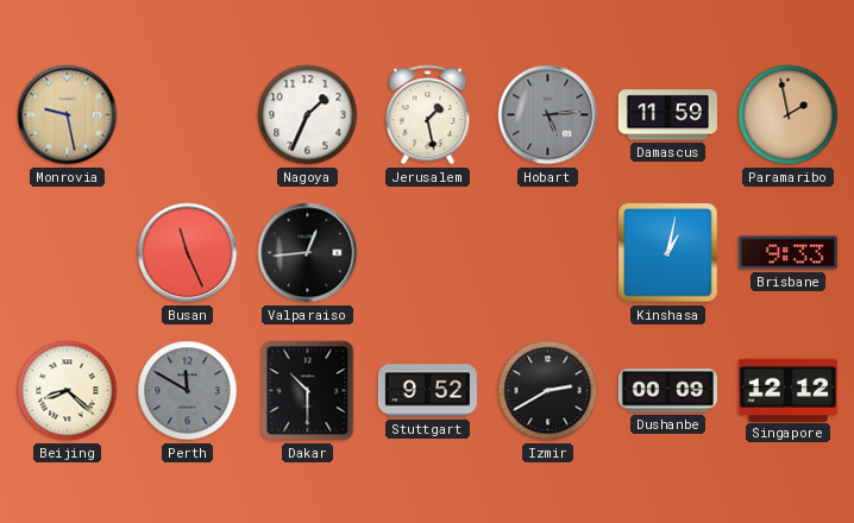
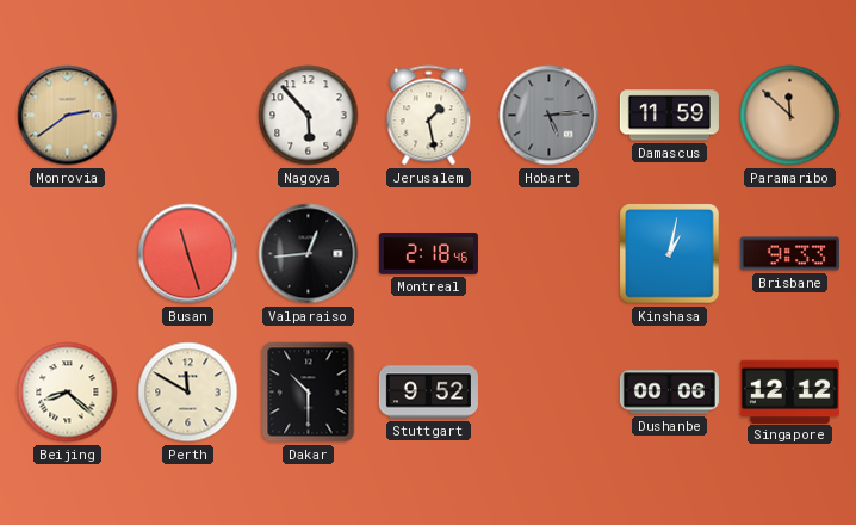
Monrovia: 9:28 -> 2:39 (68, 116)
Nagoya: 1:34 -> 5:53 (309, 116)
Paramaribo: 1:58 -> 11:52 (790, 116)
Busan: 11:26 -> 11:27 (188, 254)
Montreal: none -> 2:18 (428, 254)
Perth dial: grey -> cream (188, 393)
Izmir: 2:40 -> none (548, 391)
Dushanbe: 00:09 -> 00:06 (669, 393)
